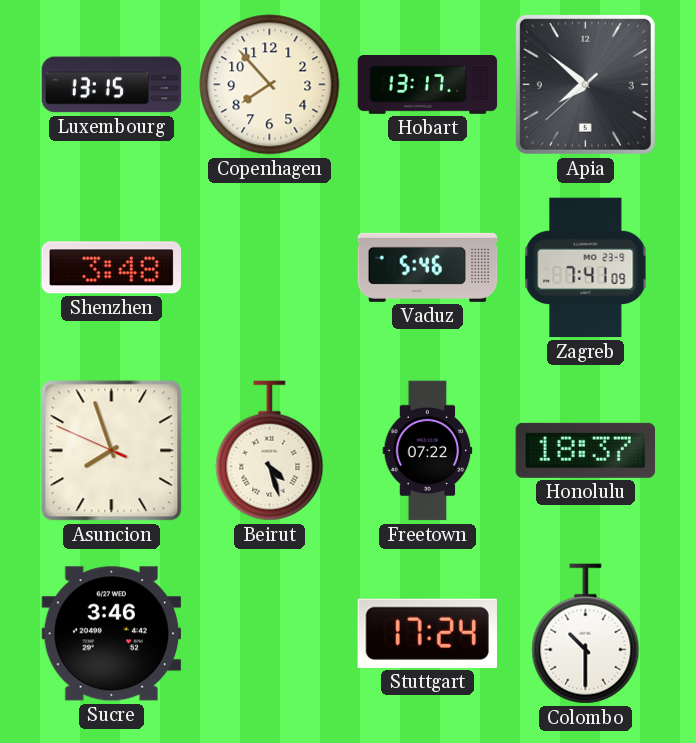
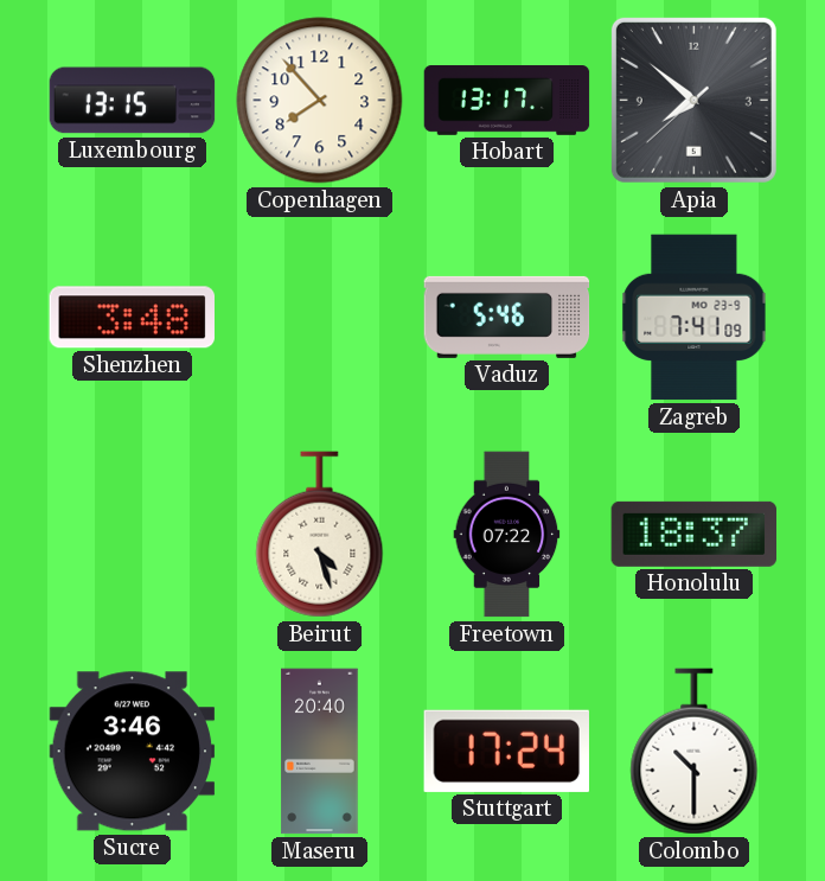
Asuncion: 7:56 -> none (112, 451)
Maseru: none -> 20:40 (320, 752)
